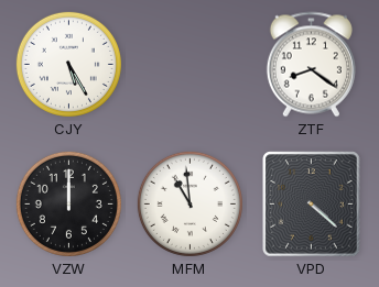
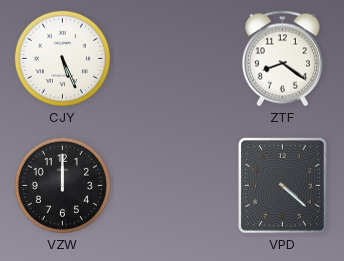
CJY: 5:25 -> 5:26 (62, 58)
MFM: 10:59 -> none (189, 203)
